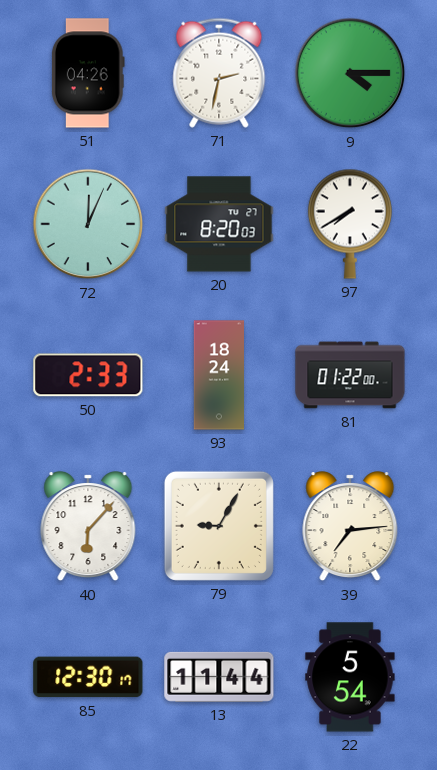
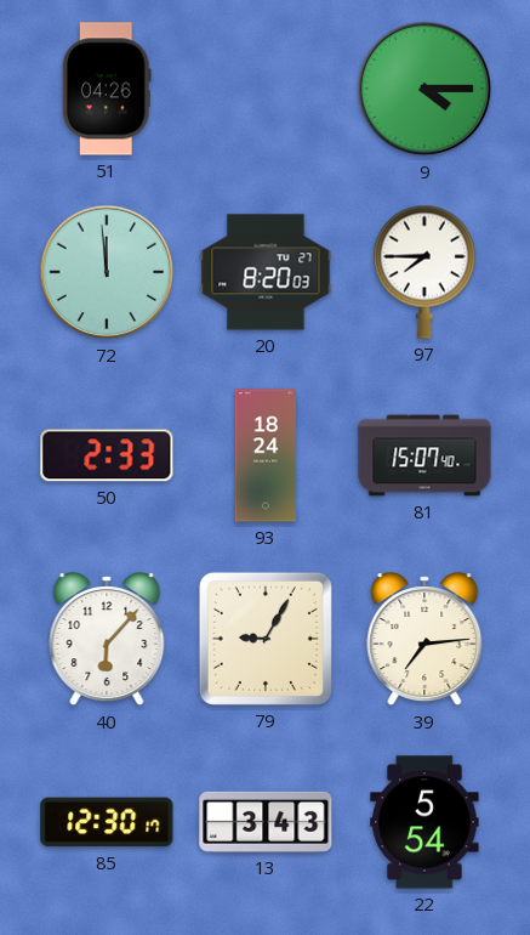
71: 2:32 -> none (219, 73)
72: 12:04 -> 11:59 (107, 272)
97: 7:40 -> 7:45 (424, 272)
81: 01:22 -> 15:07 (424, 455)
13: 11:44 -> 3:43 (266, 822)
